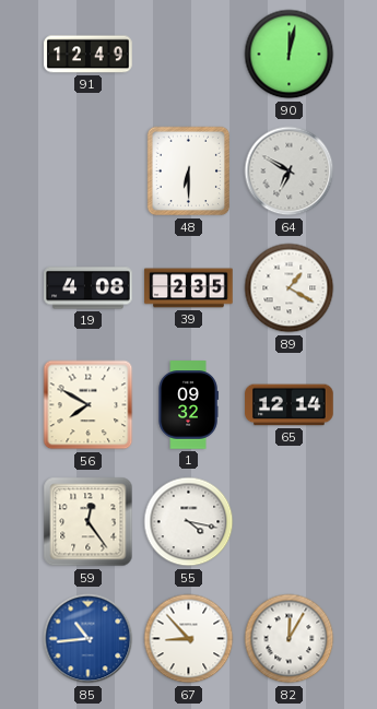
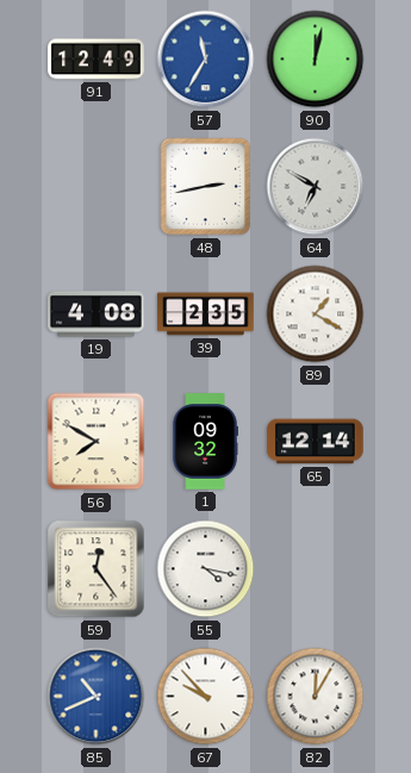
57: none -> 11:35 (206, 60)
48: 6:30 -> 2:43 (206, 187)
85: 10:44 -> 10:41 (96, 697)
67: 8:53 -> 9:53 (206, 697)
